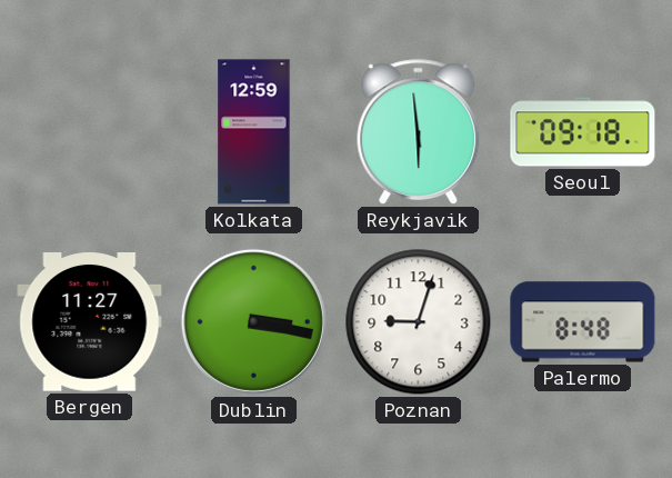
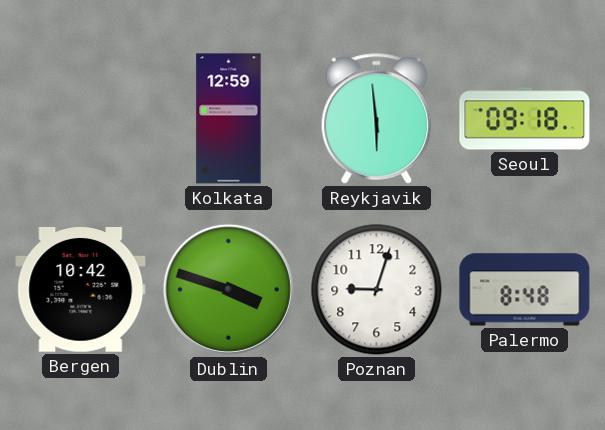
Bergen: 11:27 -> 10:42 (81, 290)
Dublin: 3:17 -> 3:48 (228, 289)
